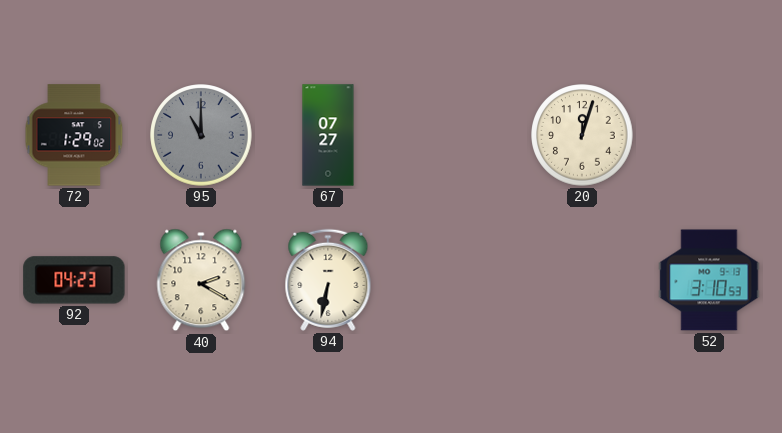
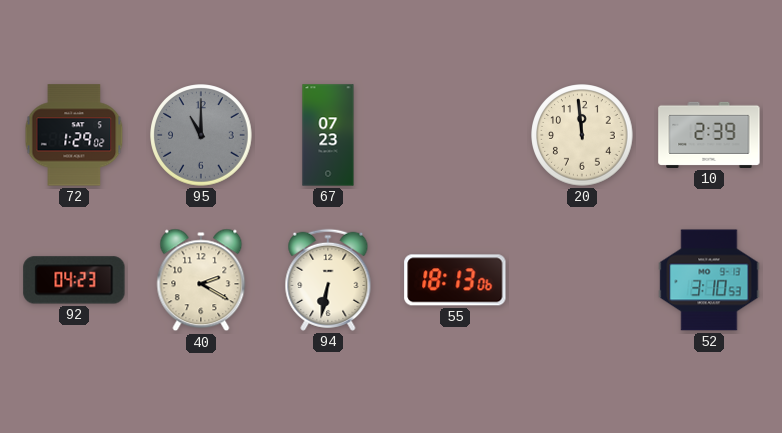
67: 07:27 -> 07:23 (328, 135)
20: 12:03 -> 11:59 (582, 135)
10: none -> 2:39 (709, 135)
55: none -> 18:13 (455, 280)
